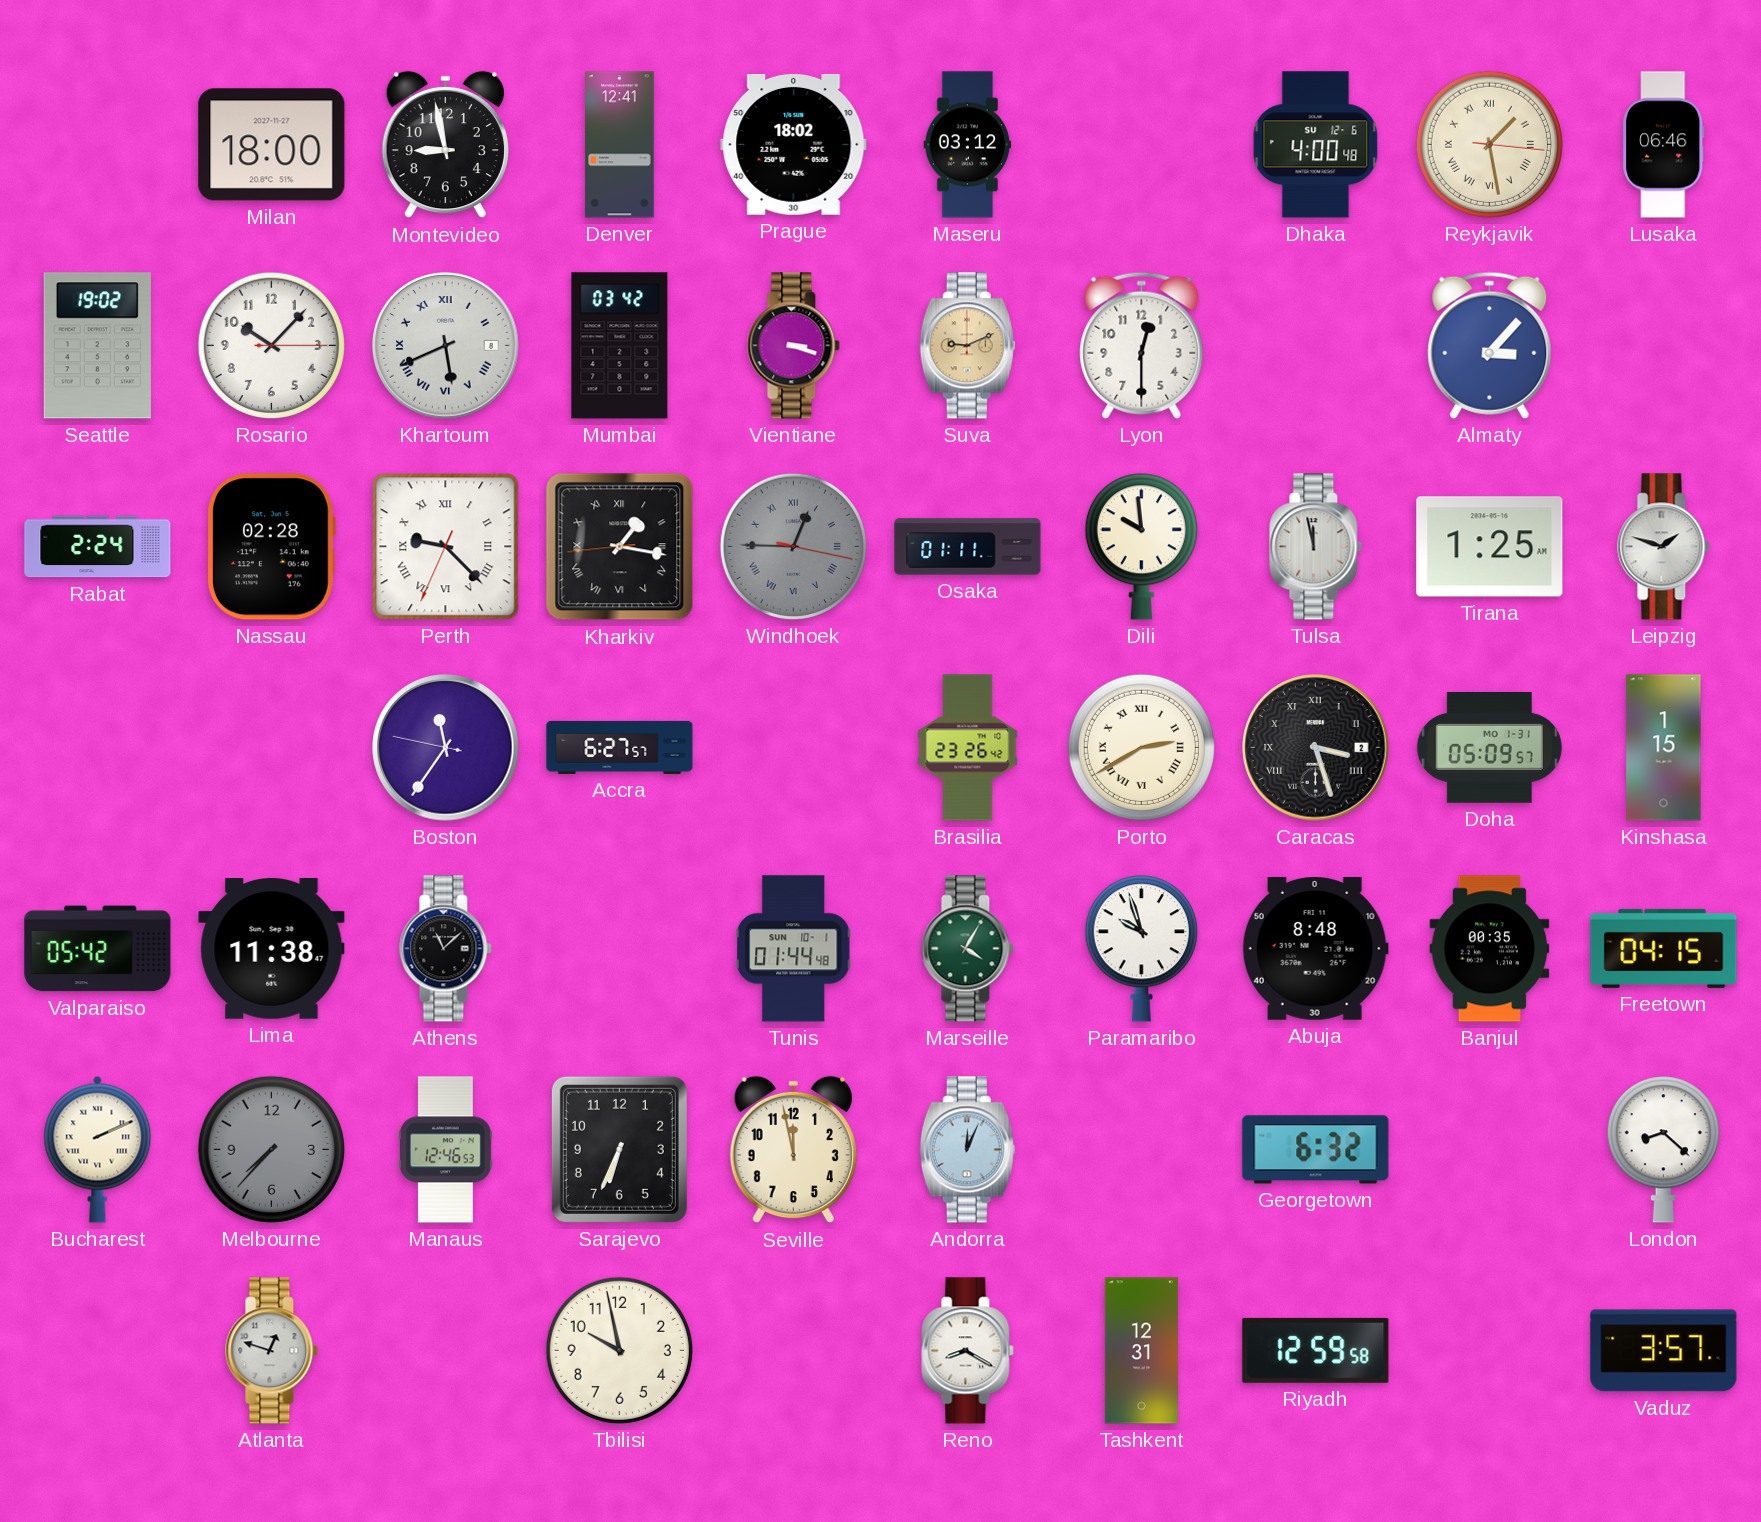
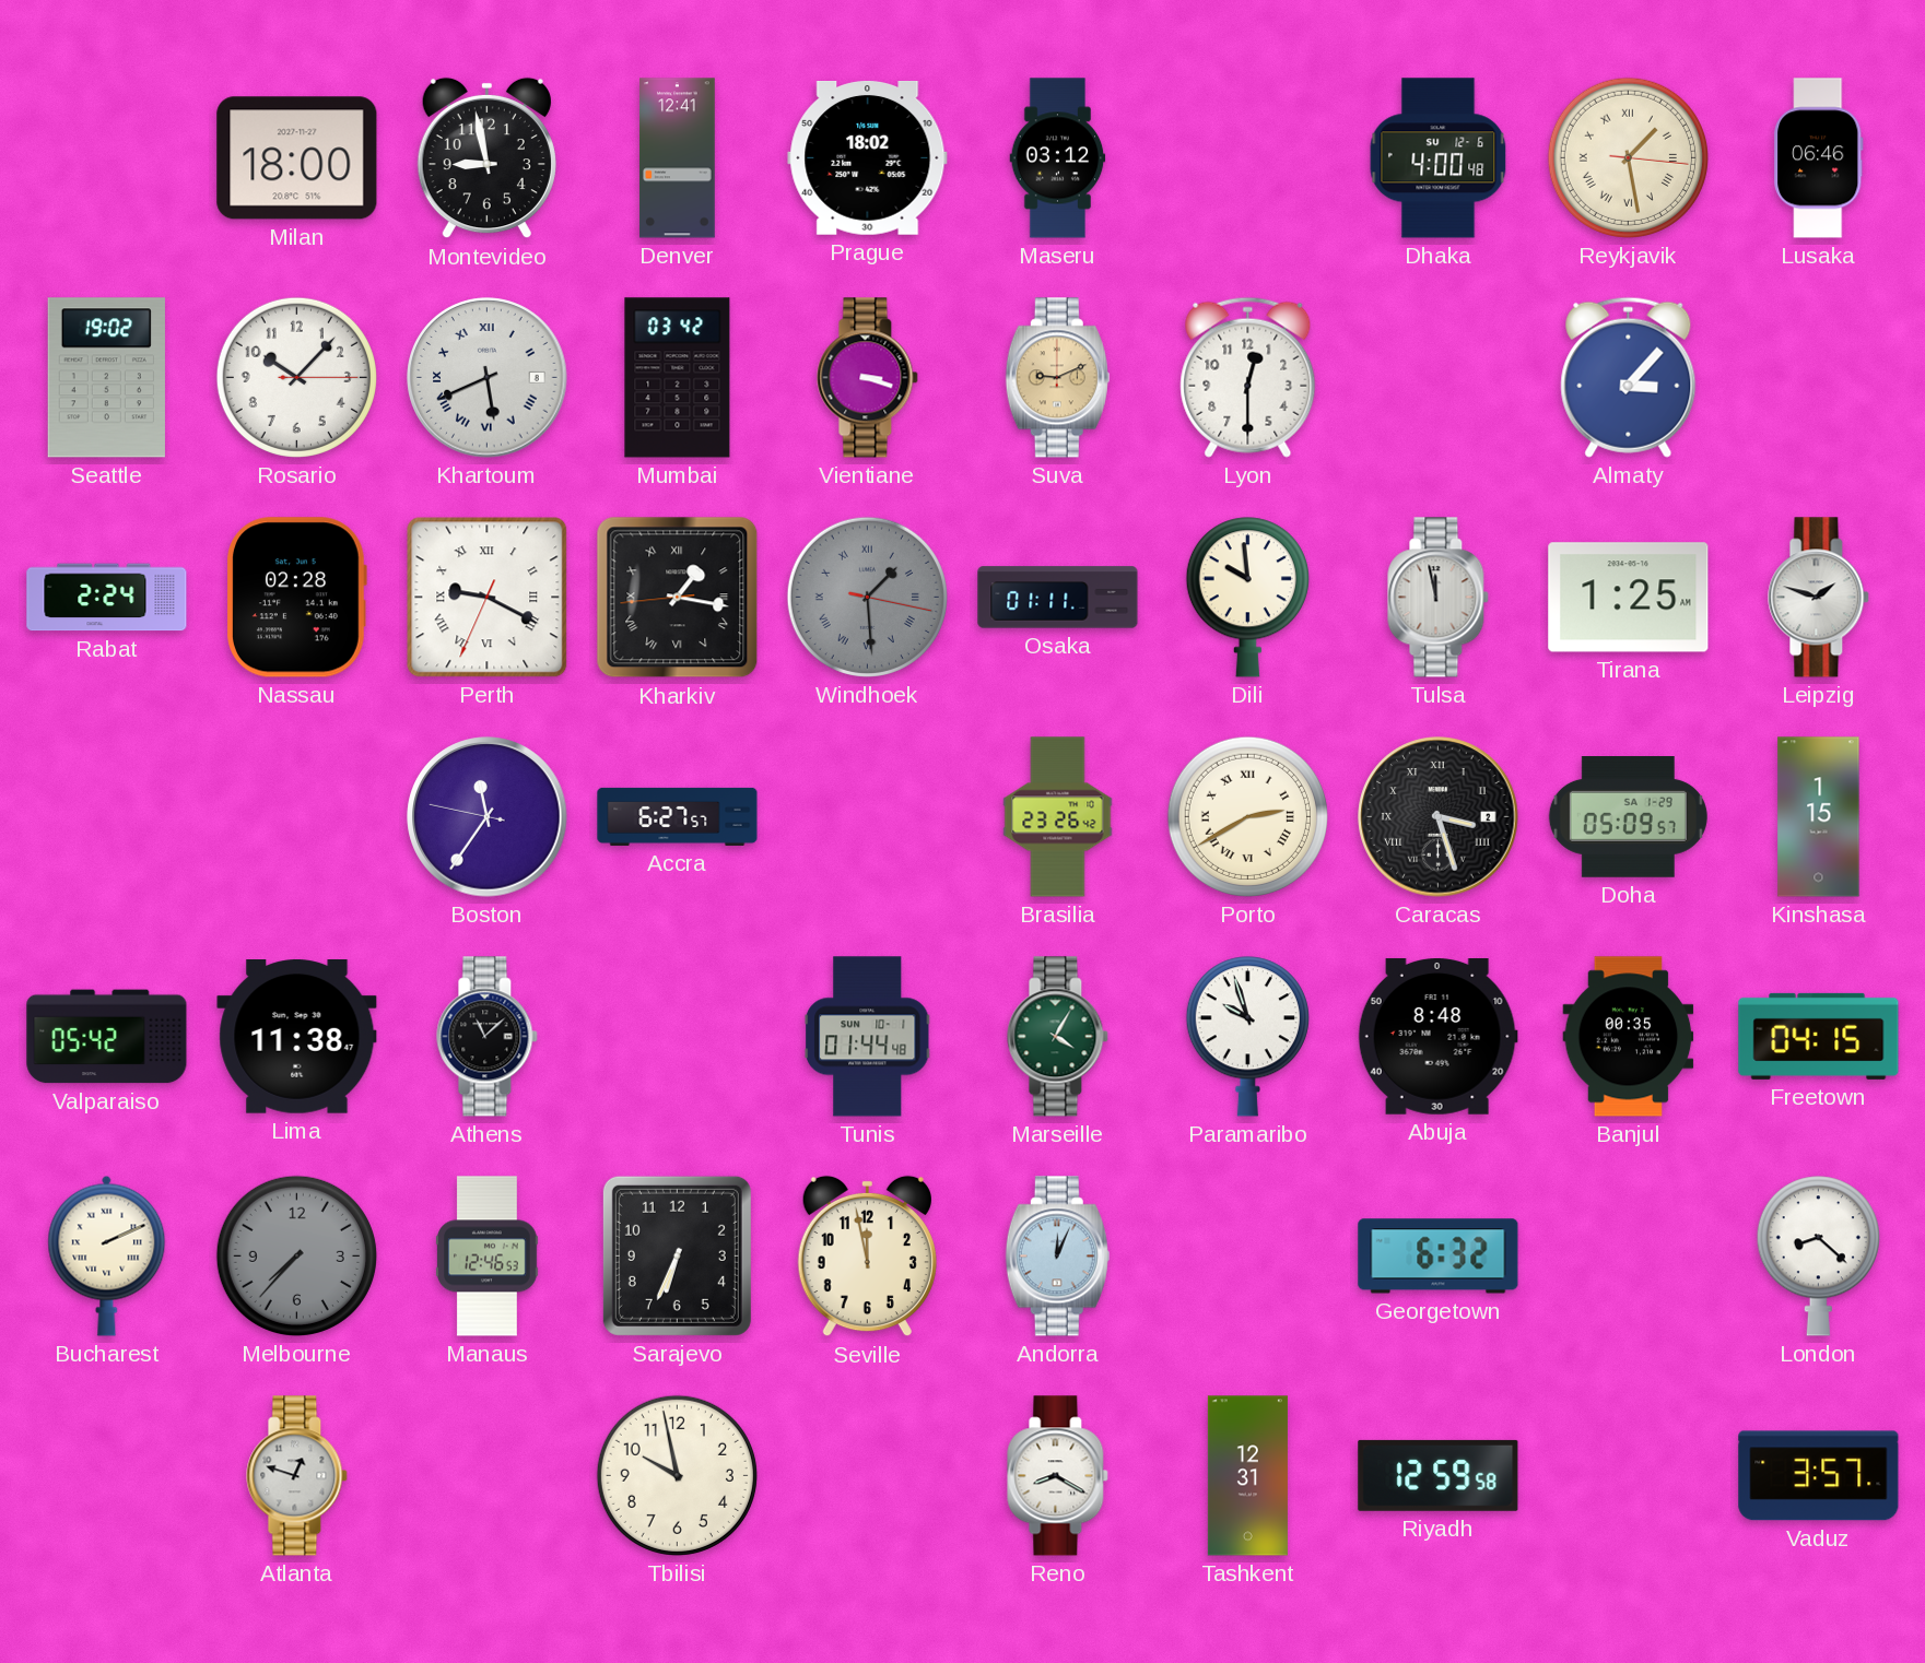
Perth: 9:22 -> 9:19 (488, 598)
Windhoek: 12:45 -> 1:29 (867, 597)
Doha date: MO 1-31 -> SA 1-29 (1628, 817)
